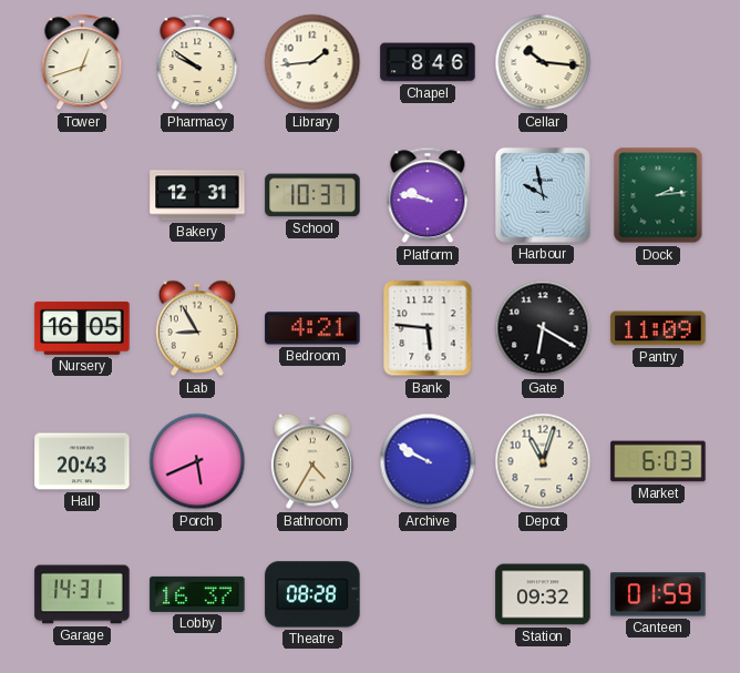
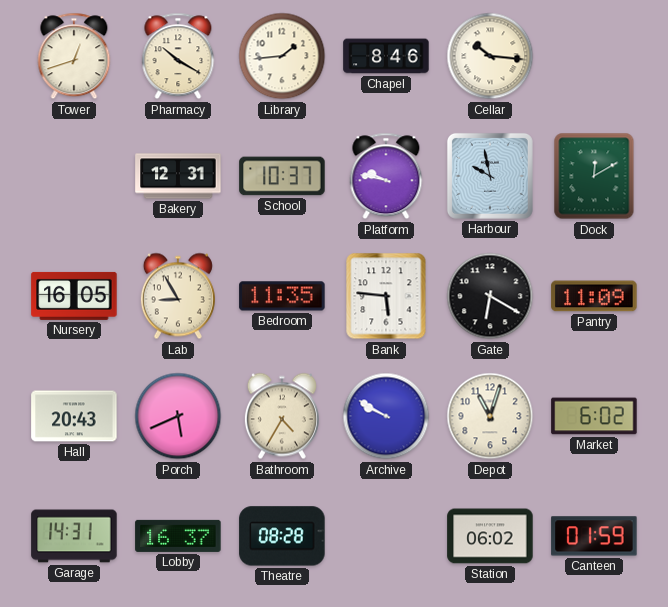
Pharmacy: 9:51 -> 10:20 (178, 56)
Dock: 2:14 -> 12:10 (594, 176)
Bedroom: 4:21 -> 11:35 (282, 296)
Market: 6:03 -> 6:02 (594, 416)
Station: 09:32 -> 06:02 (490, 536)
